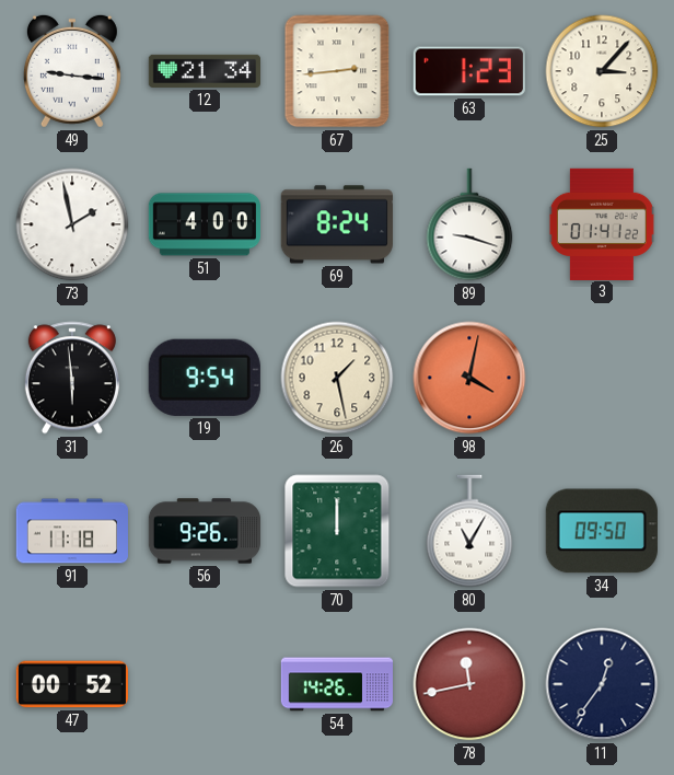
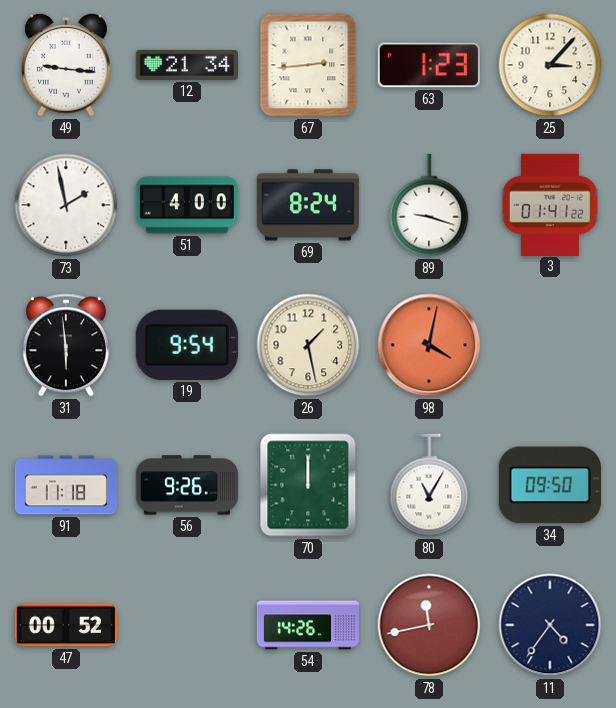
11: 12:36 -> 4:36 (550, 625)
